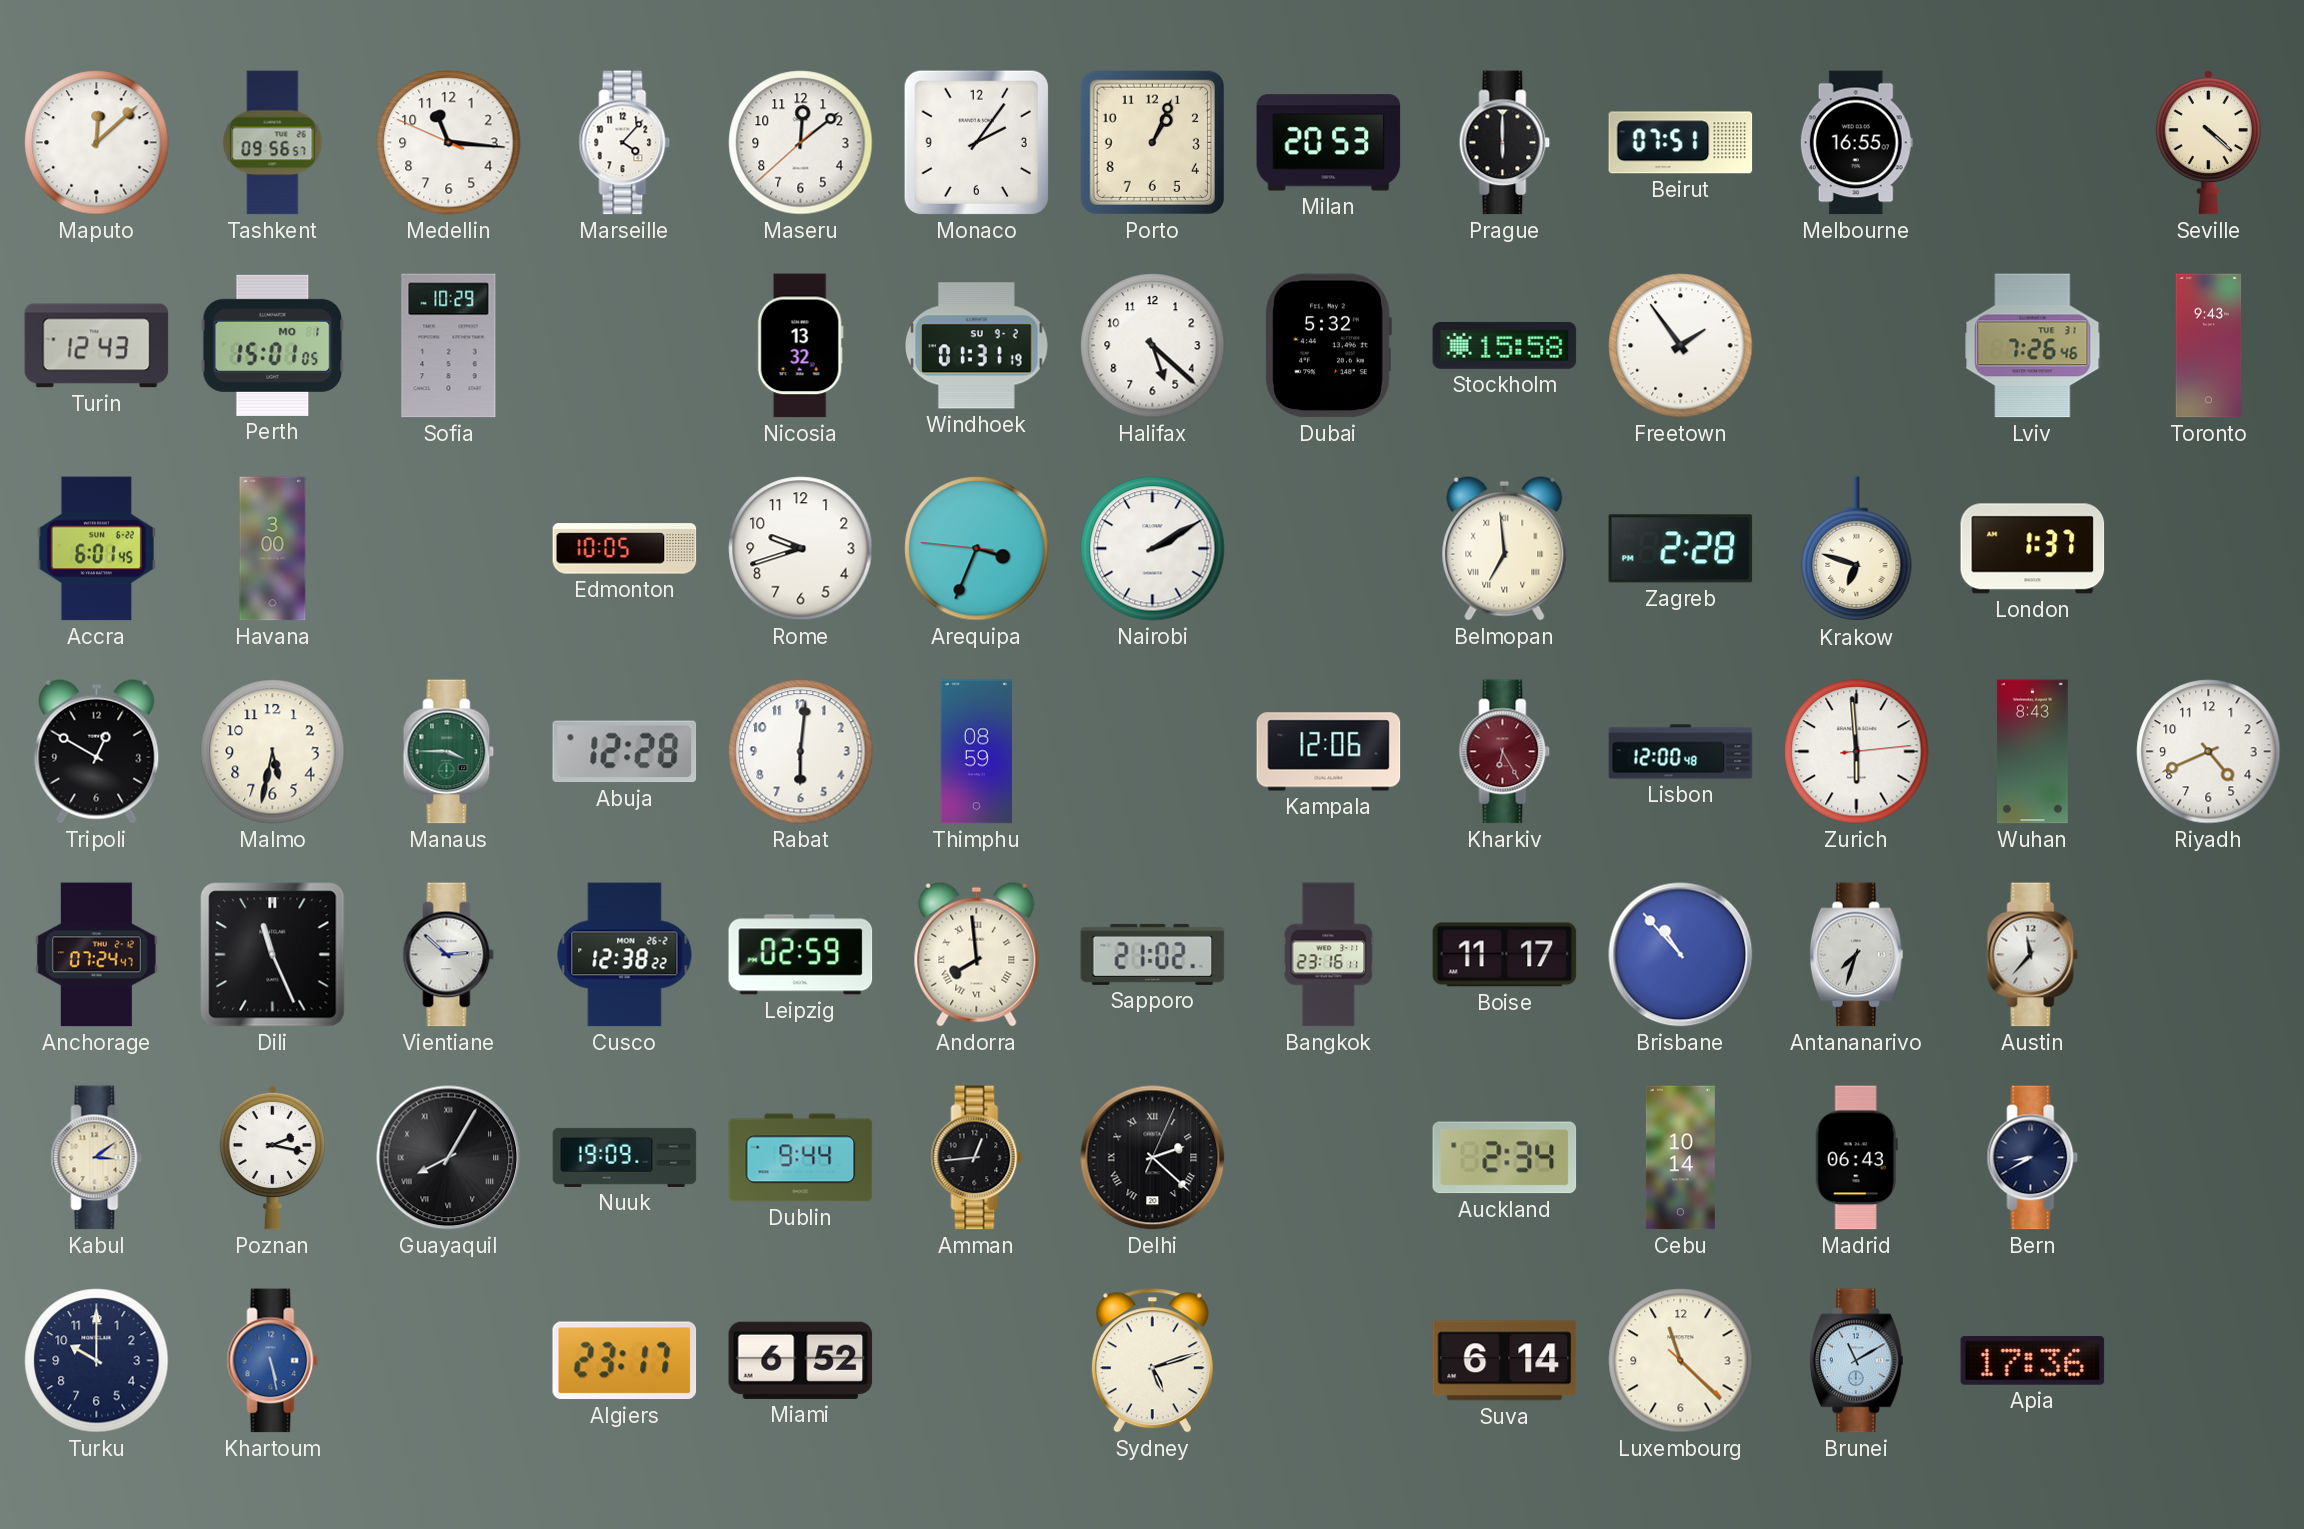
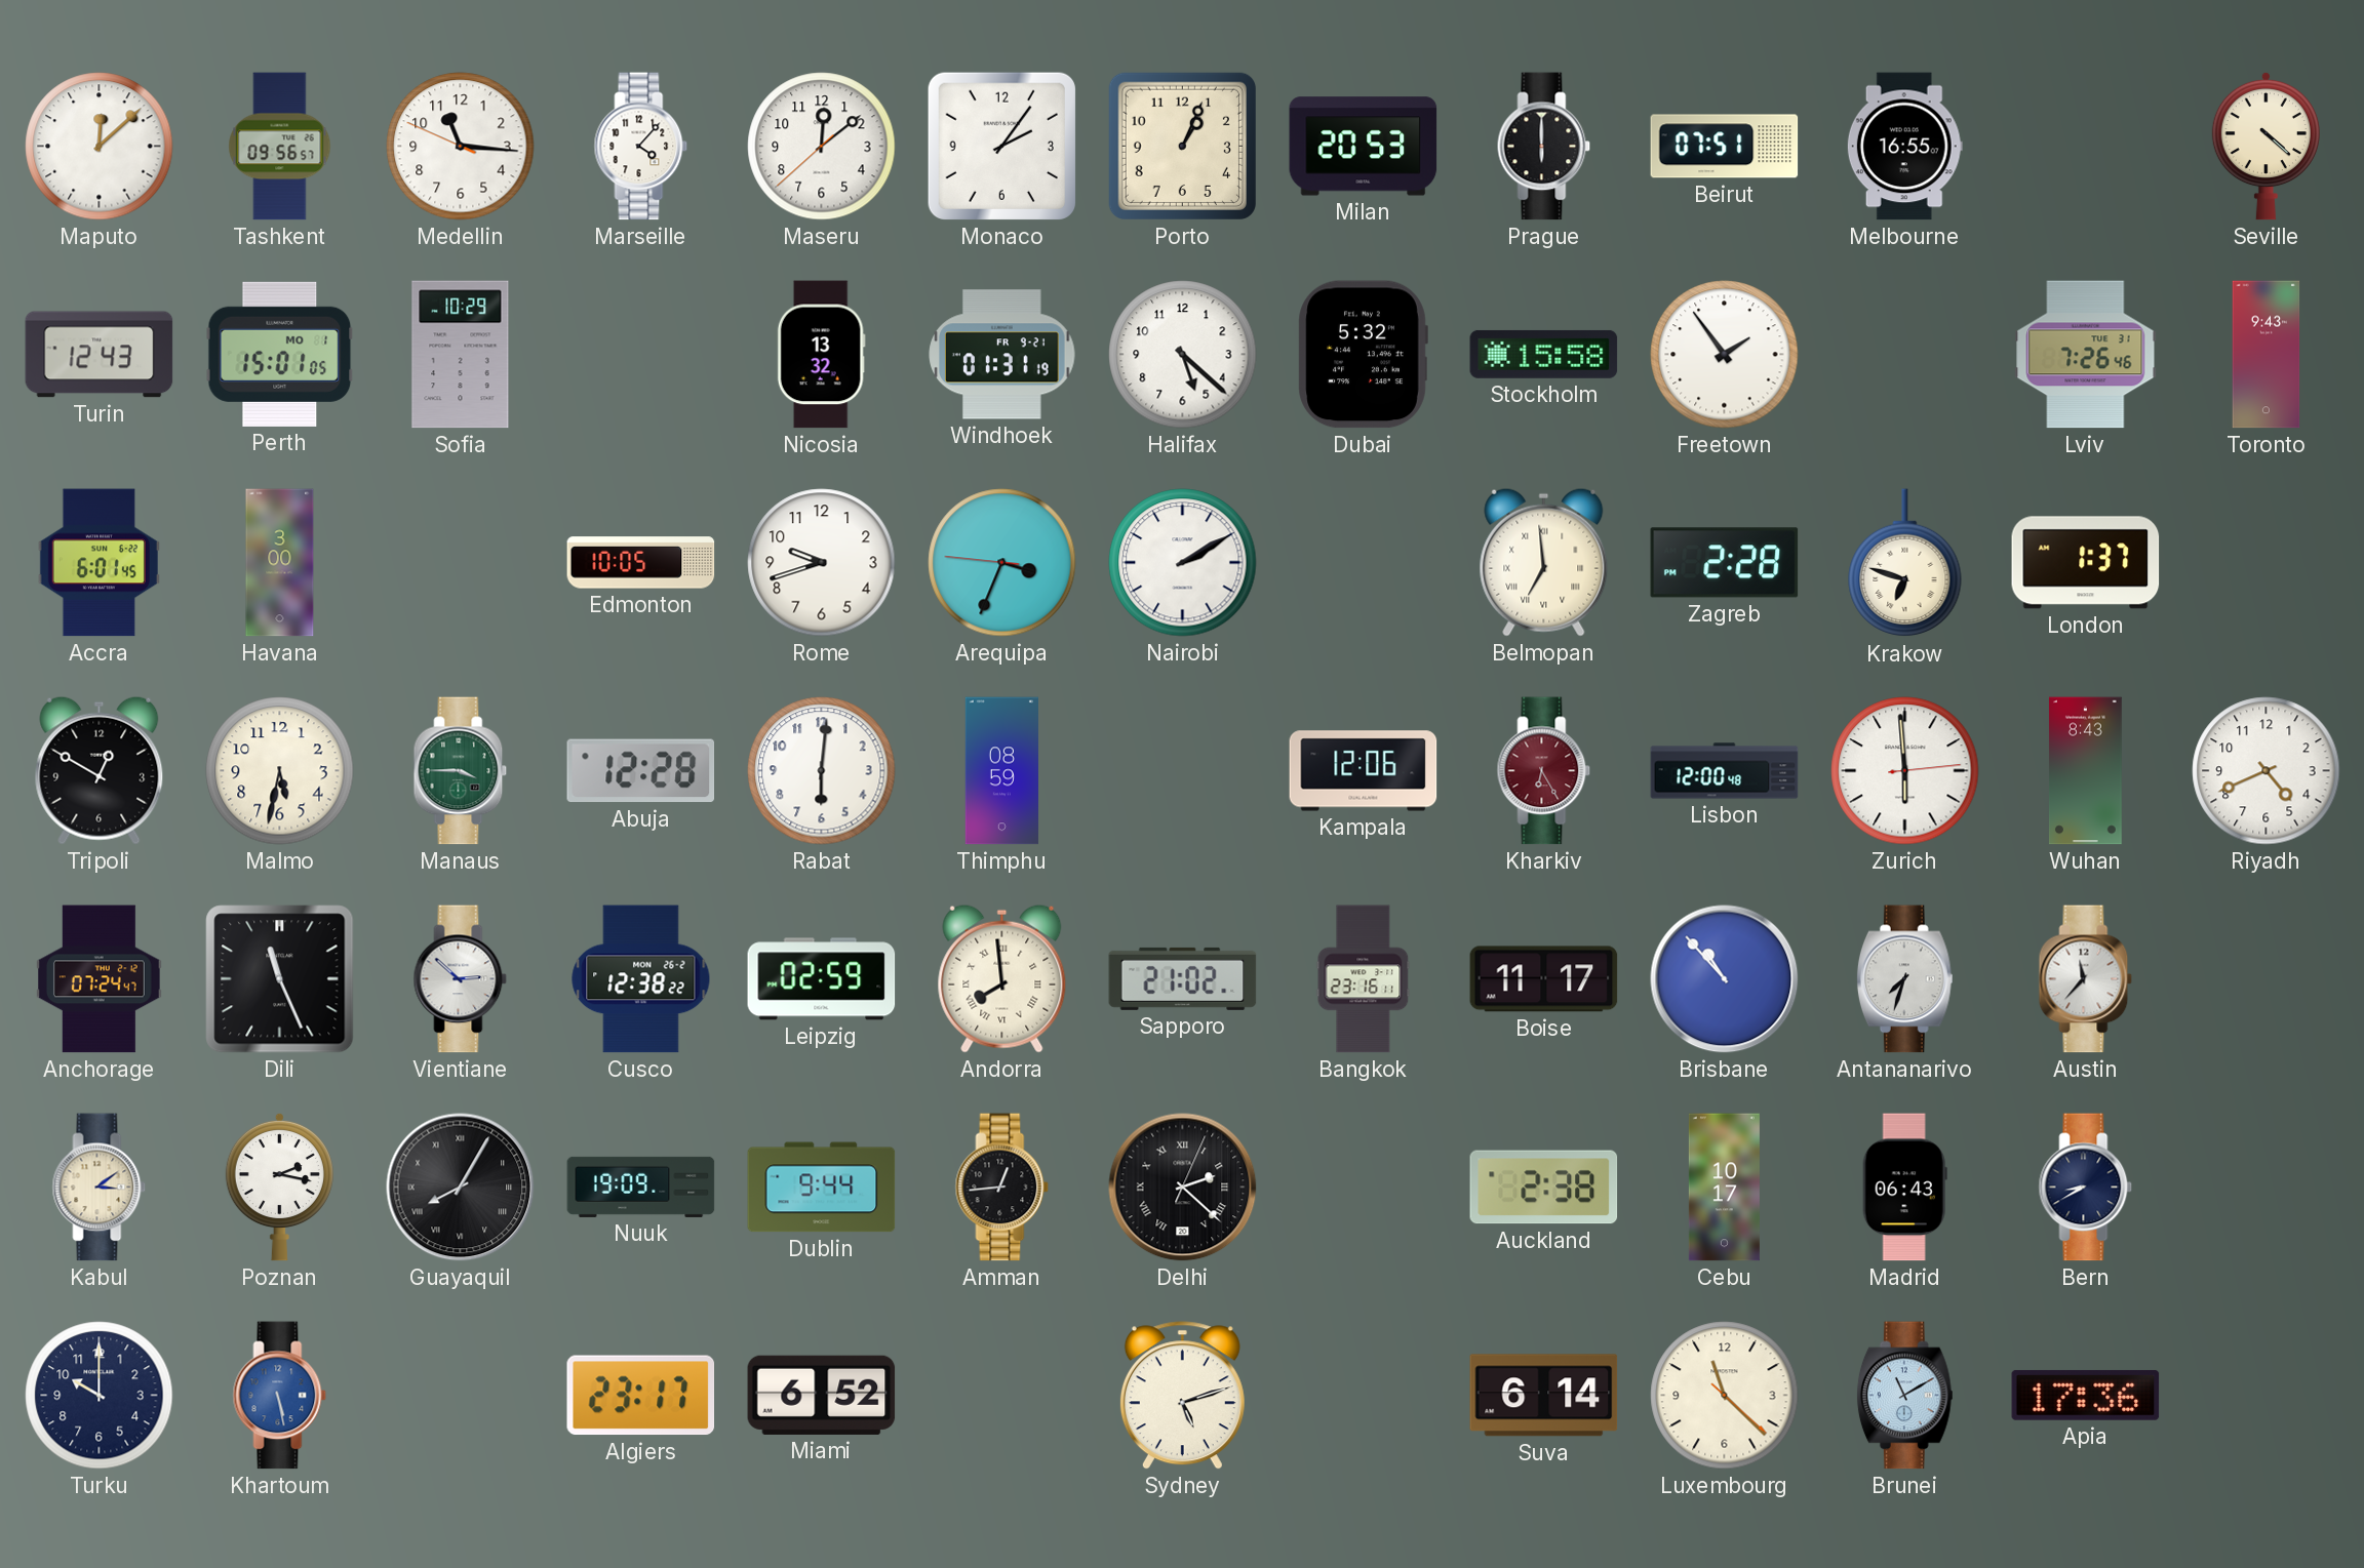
Windhoek date: SU 9-2 -> FR 9-21 (1002, 355)
Auckland: 2:34 -> 2:38 (1544, 1188)
Cebu: 10:14 -> 10:17 (1724, 1188)
